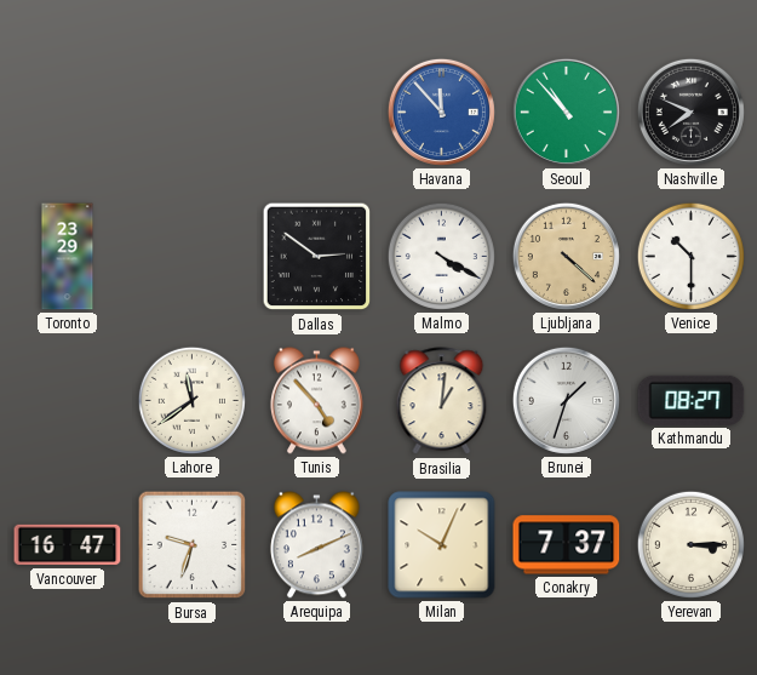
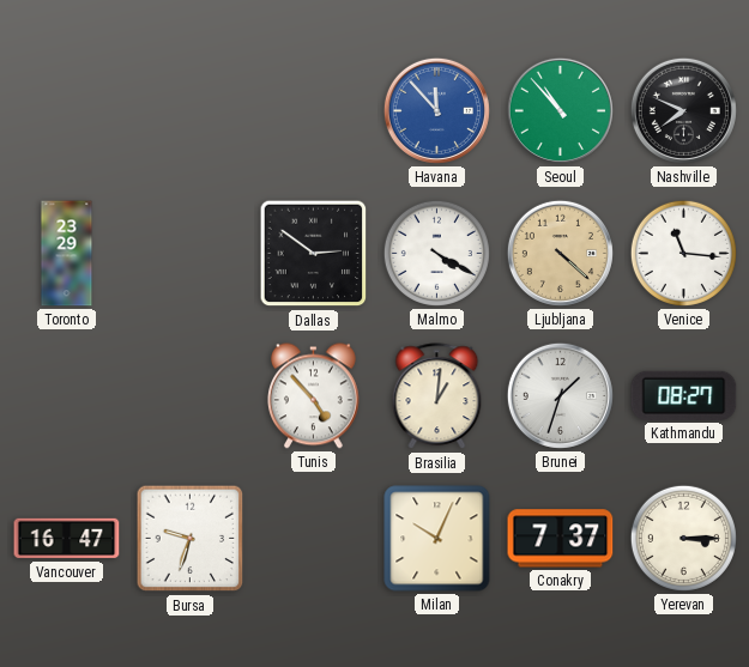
Venice: 10:30 -> 11:16 (683, 253)
Lahore: 11:39 -> none (191, 400)
Arequipa: 8:11 -> none (316, 545)
